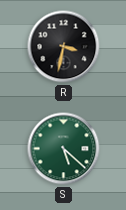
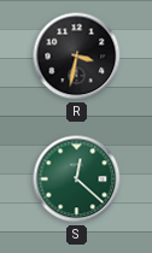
S: 5:22 -> 12:22 (77, 180)
